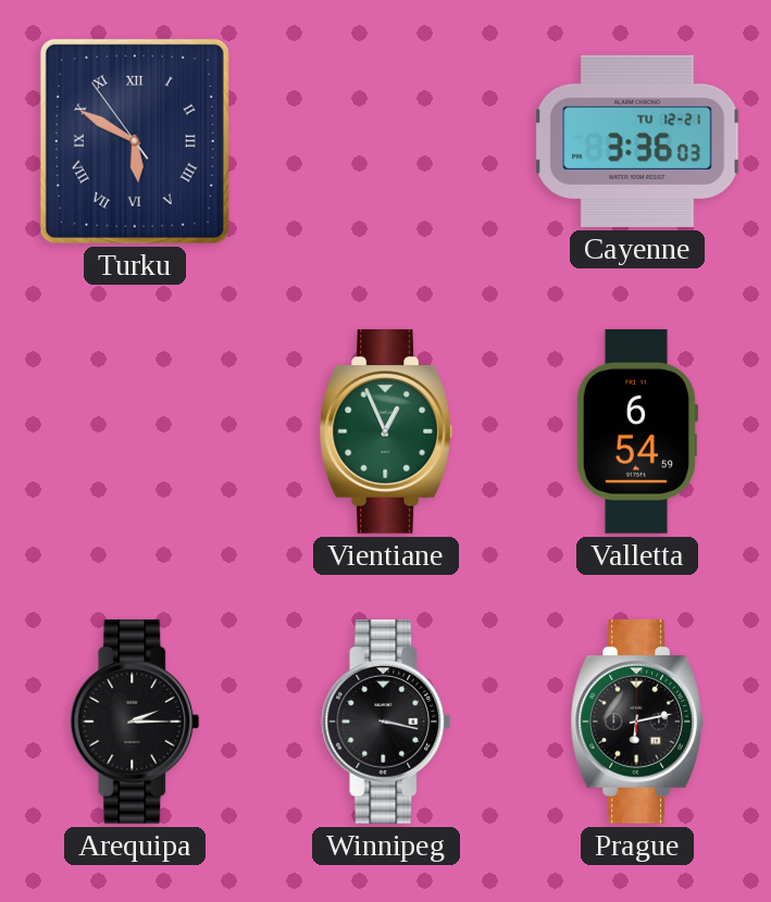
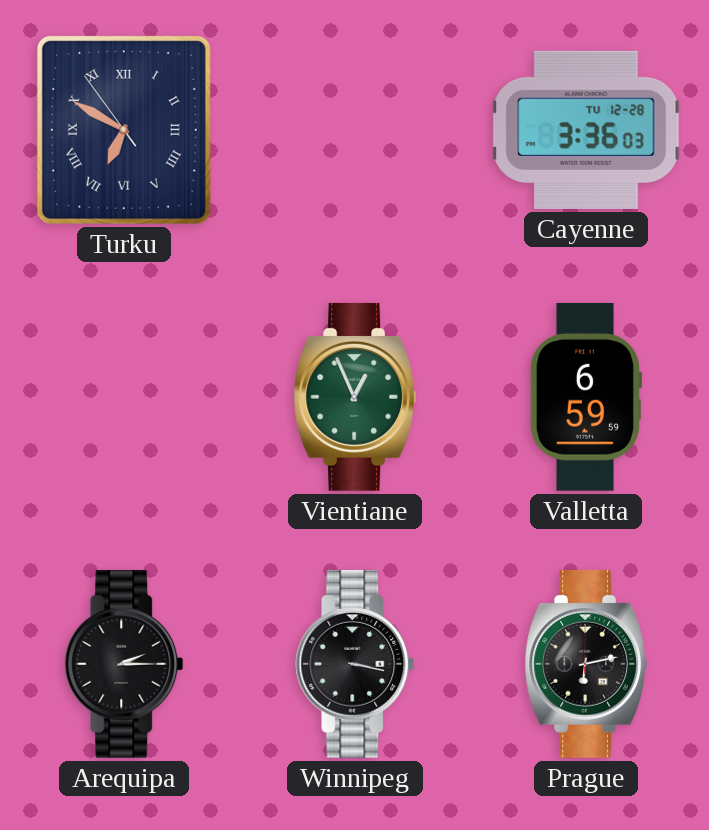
Turku: 5:49 -> 6:49 (124, 130)
Cayenne date: TU 12-21 -> TU 12-28 (586, 130)
Valletta: 6:54 -> 6:59 (585, 397)
